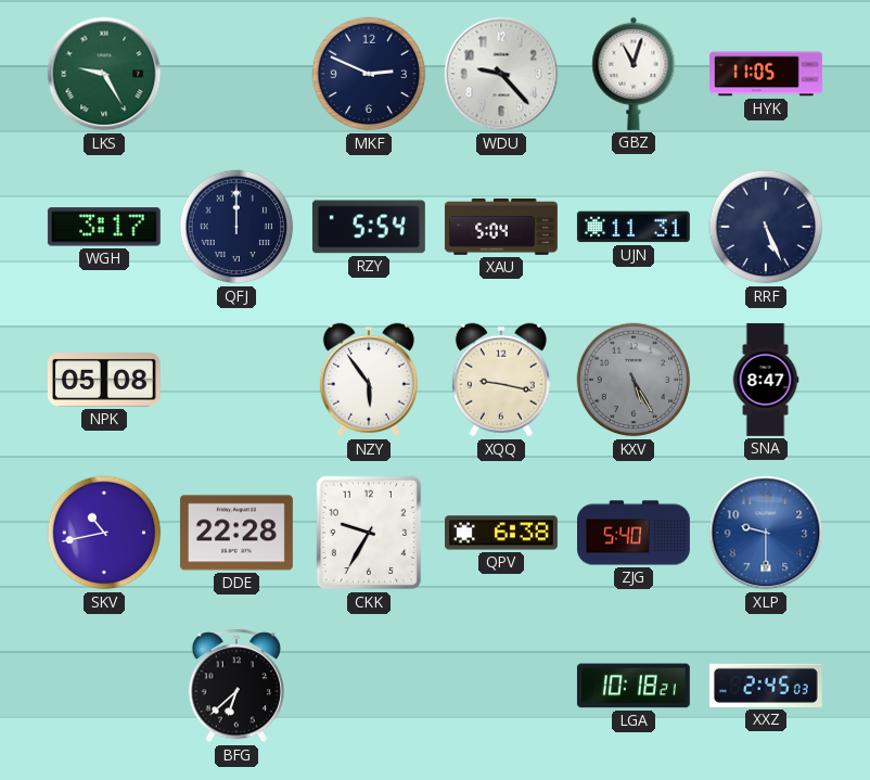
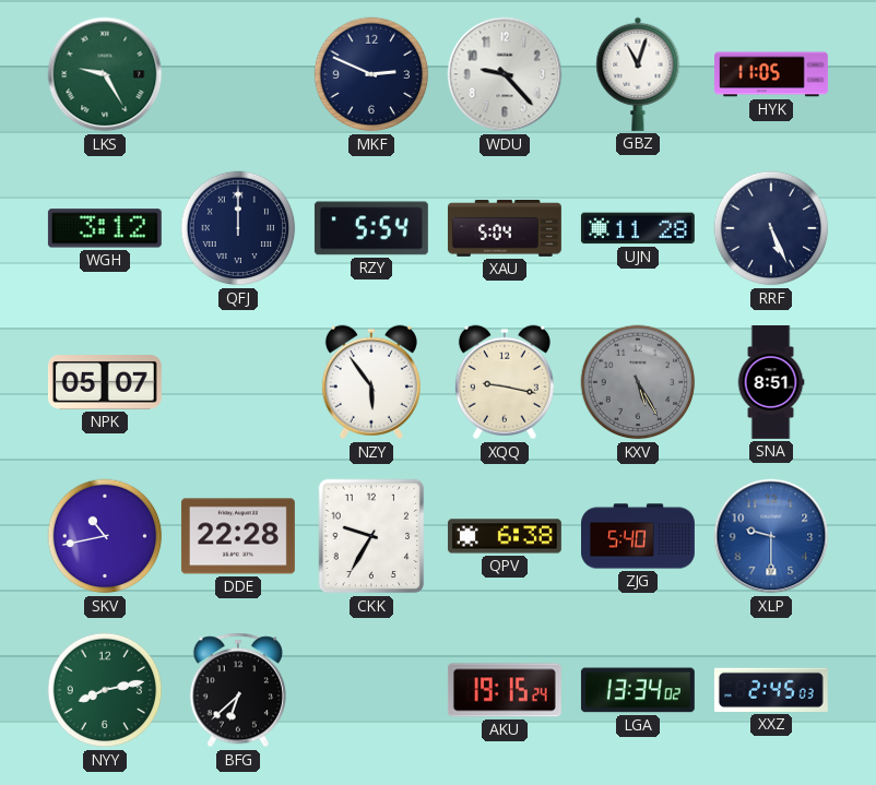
WGH: 3:17 -> 3:12 (105, 228)
UJN: 11:31 -> 11:28 (638, 228)
NPK: 05:08 -> 05:07 (105, 383)
SNA: 8:47 -> 8:51 (771, 382)
NYY: none -> 8:13 (105, 690)
AKU: none -> 19:15 (505, 690)
LGA: 10:18 -> 13:34 (638, 690)
